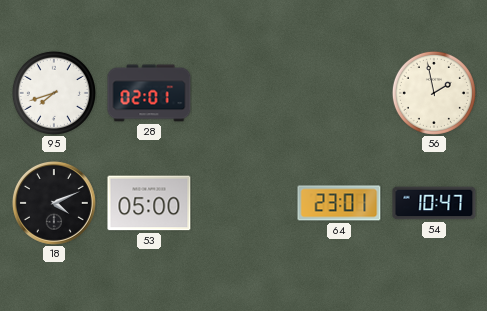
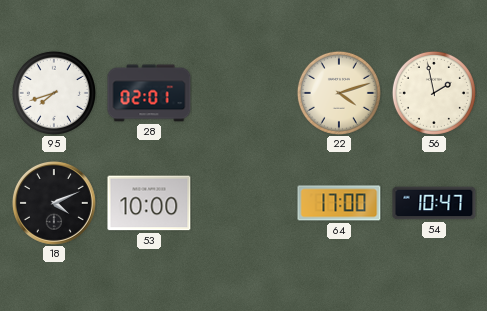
22: none -> 4:12 (339, 93)
53: 05:00 -> 10:00 (149, 203)
64: 23:01 -> 17:00 (339, 203)
